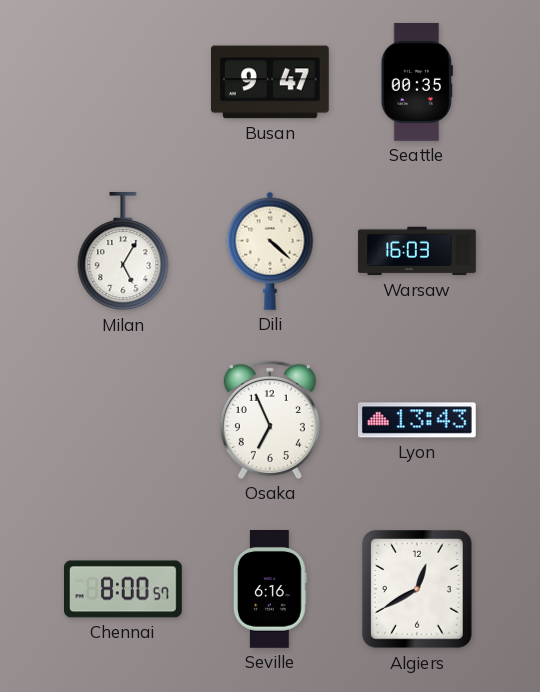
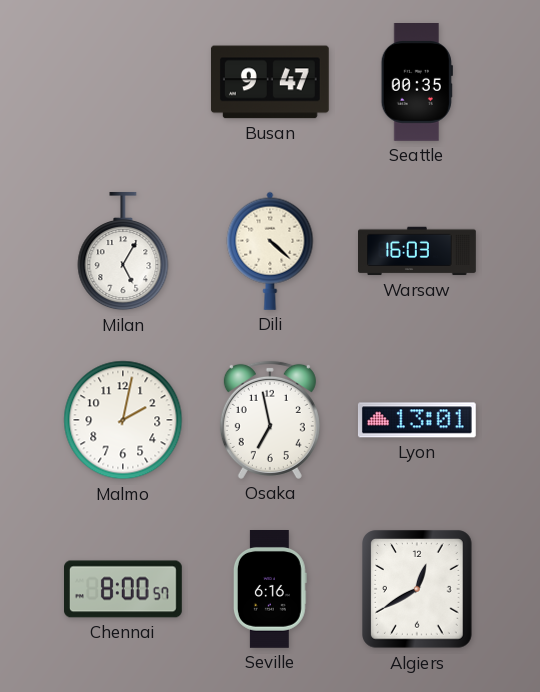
Malmo: none -> 2:02 (123, 420)
Osaka: 6:56 -> 6:58 (270, 420)
Lyon: 13:43 -> 13:01 (417, 420)
